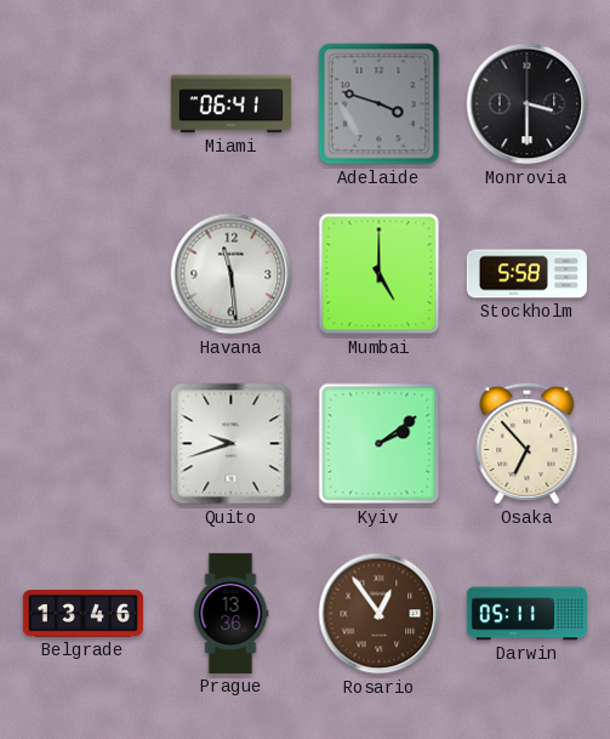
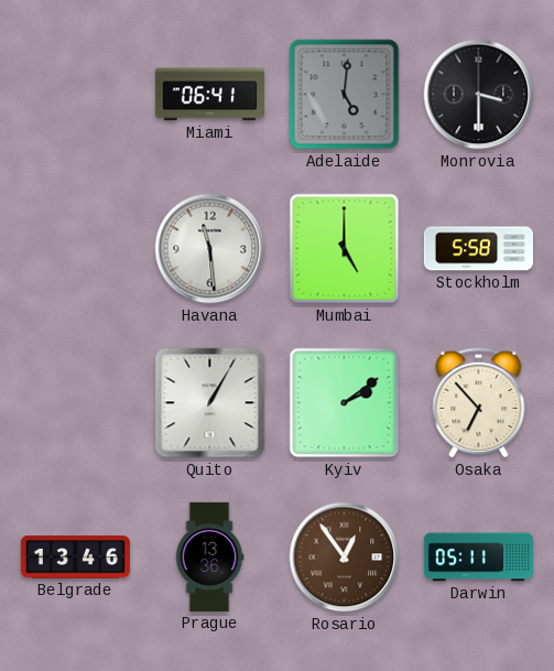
Adelaide: 3:48 -> 5:01 (345, 95)
Quito: 9:42 -> 1:05 (210, 403)
